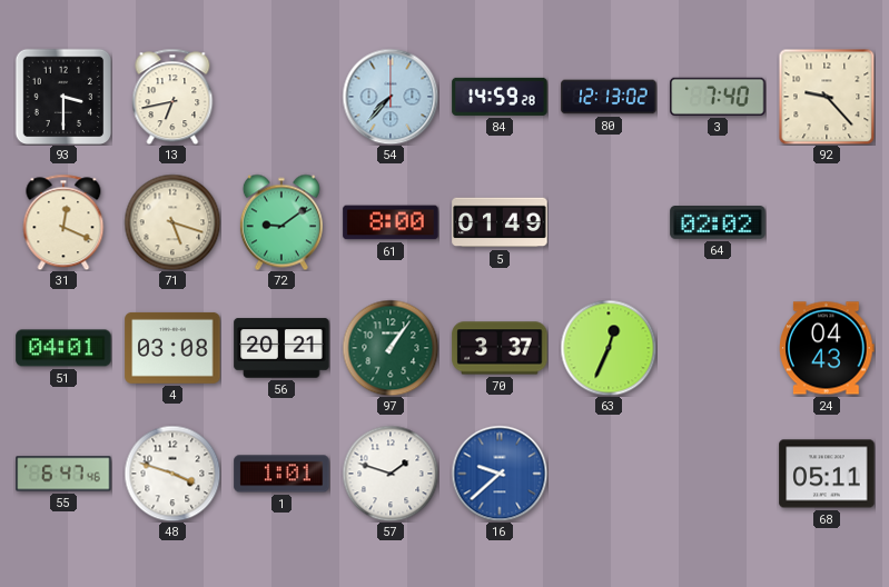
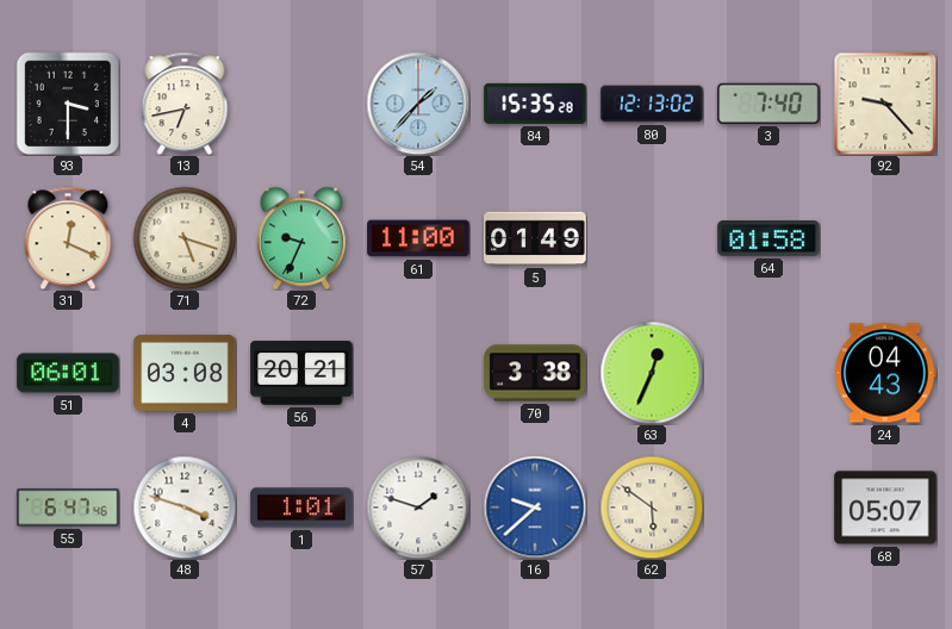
54: 7:37 -> 1:37 (418, 104)
84: 14:59 -> 15:35 (535, 104)
72: 9:09 -> 9:34 (301, 238)
61: 8:00 -> 11:00 (418, 238)
64: 02:02 -> 01:58 (769, 238)
51: 04:01 -> 06:01 (68, 373)
97: 1:06 -> none (391, 348)
70: 3:37 -> 3:38 (535, 373)
62: none -> 5:51 (652, 507)
68: 05:11 -> 05:07 (885, 507)
